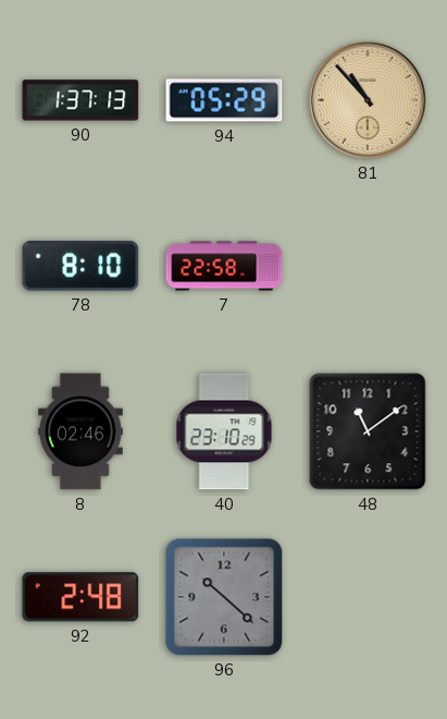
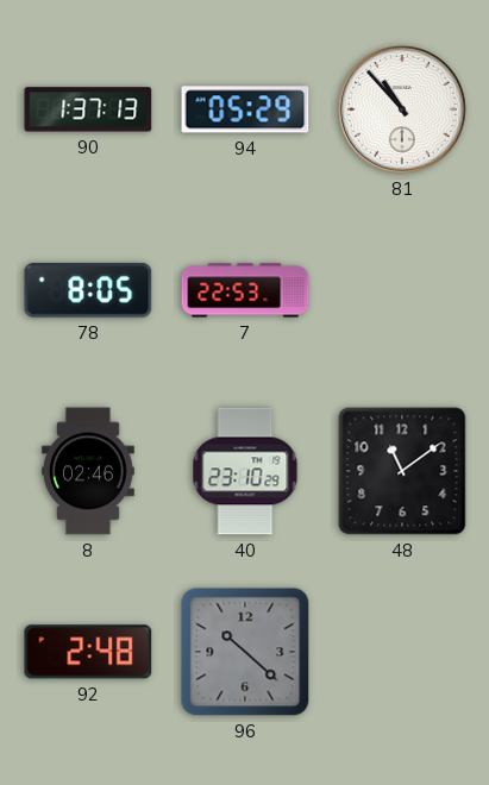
81 dial: champagne -> white (402, 109)
78: 8:10 -> 8:05 (88, 290)
7: 22:58 -> 22:53 (245, 290)
